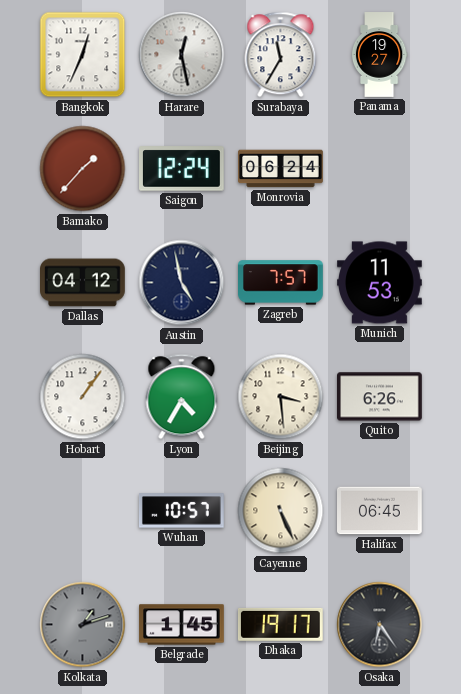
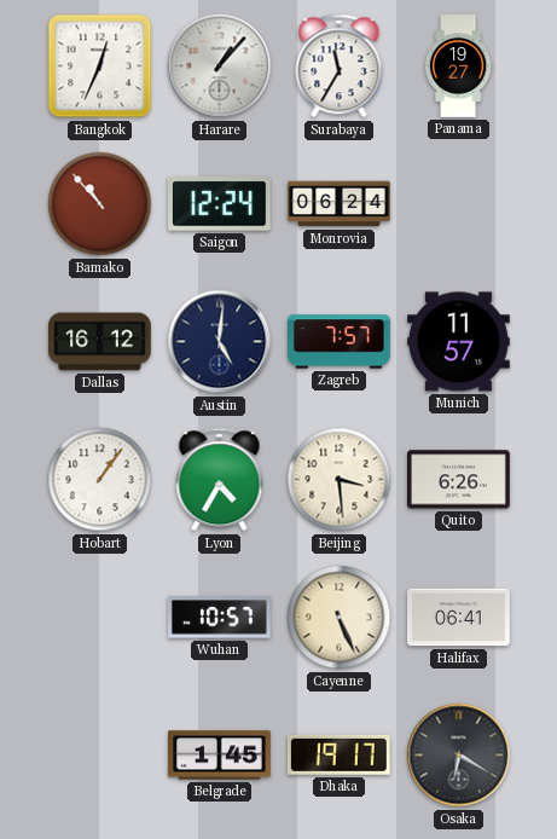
Harare: 12:28 -> 1:07 (220, 66)
Bamako: 1:37 -> 10:53 (100, 204)
Dallas: 04:12 -> 16:12 (100, 342)
Austin: 4:58 -> 5:01 (220, 342)
Munich: 11:53 -> 11:57 (459, 342)
Halifax: 06:45 -> 06:41 (459, 618)
Kolkata: 1:12 -> none (83, 625)
Osaka: 6:24 -> 6:20 (459, 756)
